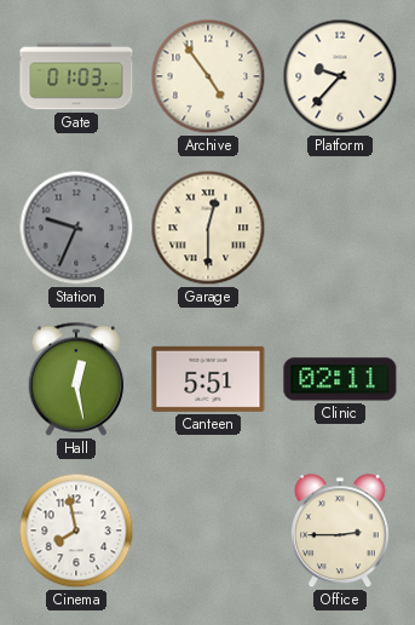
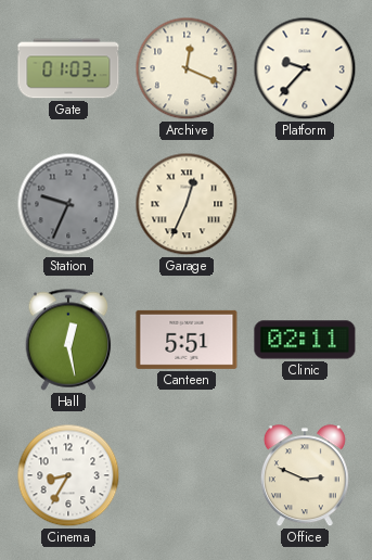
Archive: 4:54 -> 12:19 (187, 68)
Garage: 12:30 -> 12:34 (187, 204)
Cinema: 7:58 -> 8:35 (68, 475)
Office: 2:45 -> 2:49 (305, 476)
